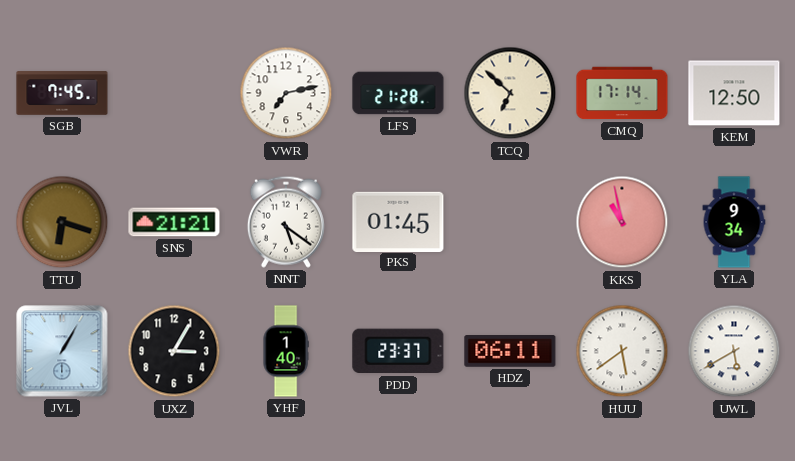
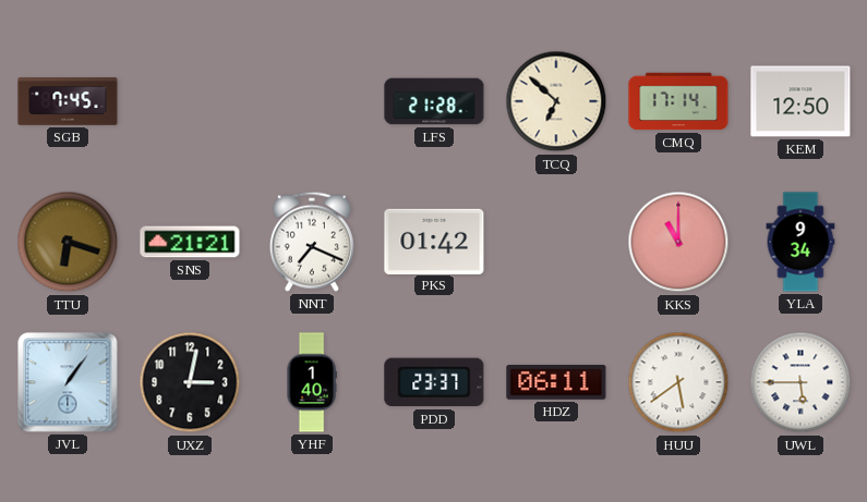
VWR: 7:13 -> none (286, 93)
NNT: 5:21 -> 7:19 (312, 242)
PKS: 01:45 -> 01:42 (434, 241)
KKS: 10:58 -> 11:00 (678, 242)
JVL: 1:05 -> 1:06 (68, 382)
UXZ: 3:05 -> 3:02 (190, 382)
UWL: 5:40 -> 5:45 (800, 382)
